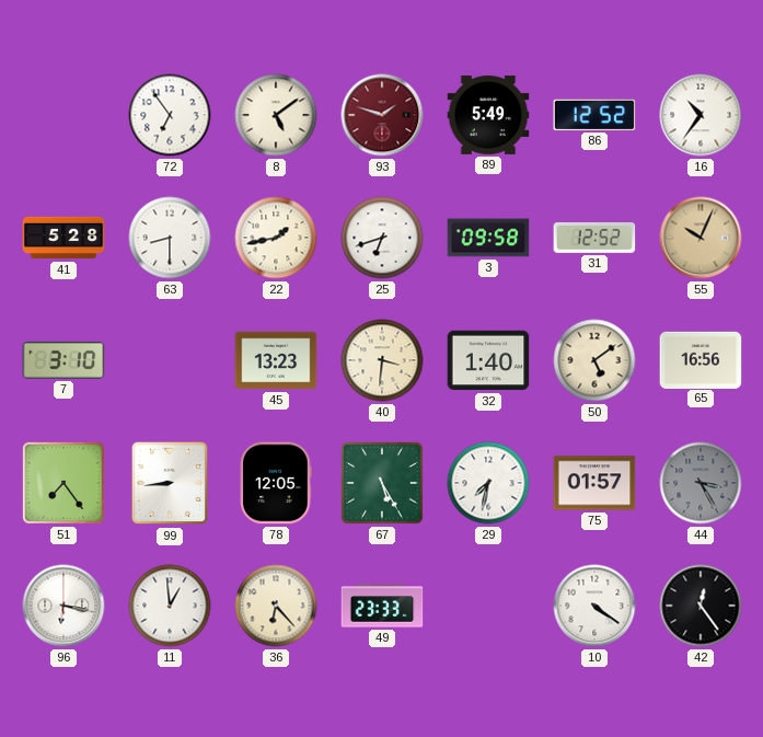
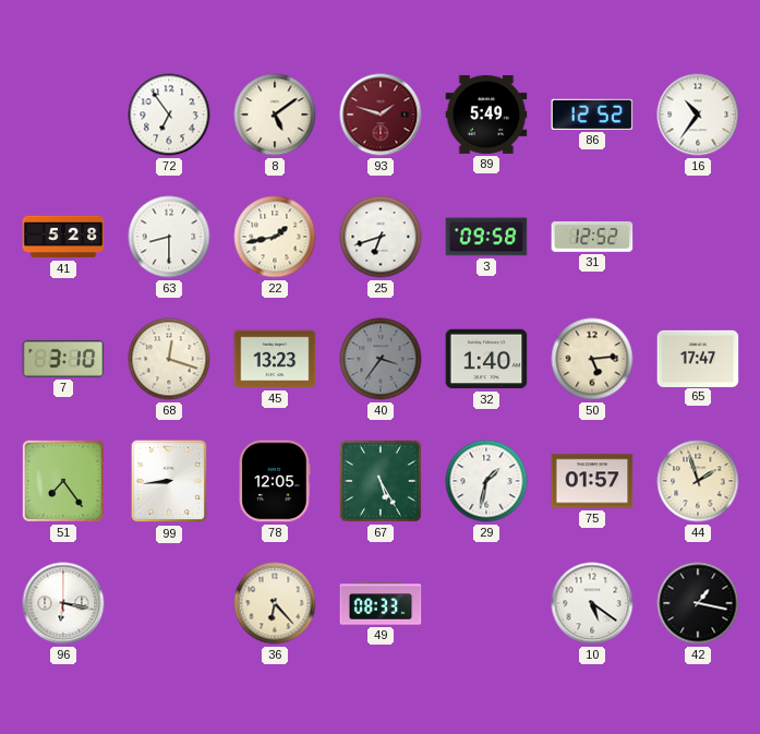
55: 10:04 -> none (701, 238)
68: none -> 12:18 (169, 359)
40: 3:31 -> 3:36 (381, 359)
40 dial: cream -> grey (381, 359)
50: 5:09 -> 5:14 (592, 359)
65: 16:56 -> 17:47 (698, 358)
29: 7:32 -> 1:32 (486, 481)
44: 3:25 -> 1:57 (698, 481)
44 dial: grey -> cream (698, 481)
11: 12:59 -> none (170, 606)
49: 23:33 -> 08:33 (381, 603)
10: 4:21 -> 5:21 (592, 603)
42: 12:24 -> 1:17 (698, 603)
